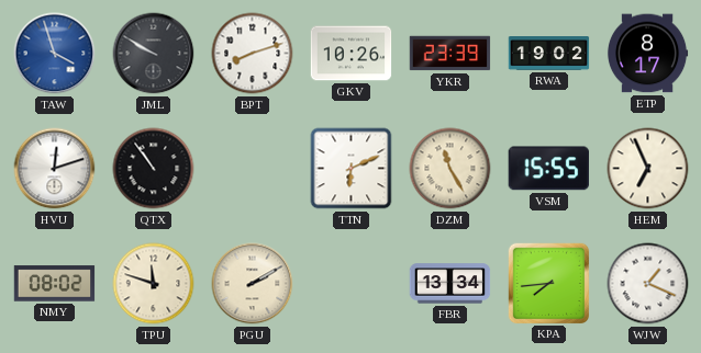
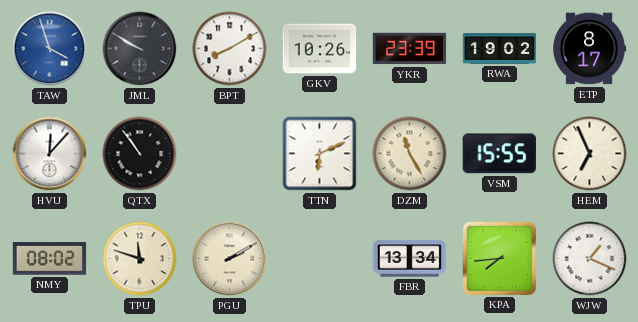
BPT: 8:12 -> 8:10 (230, 49)
HVU: 12:12 -> 12:07 (50, 154)
